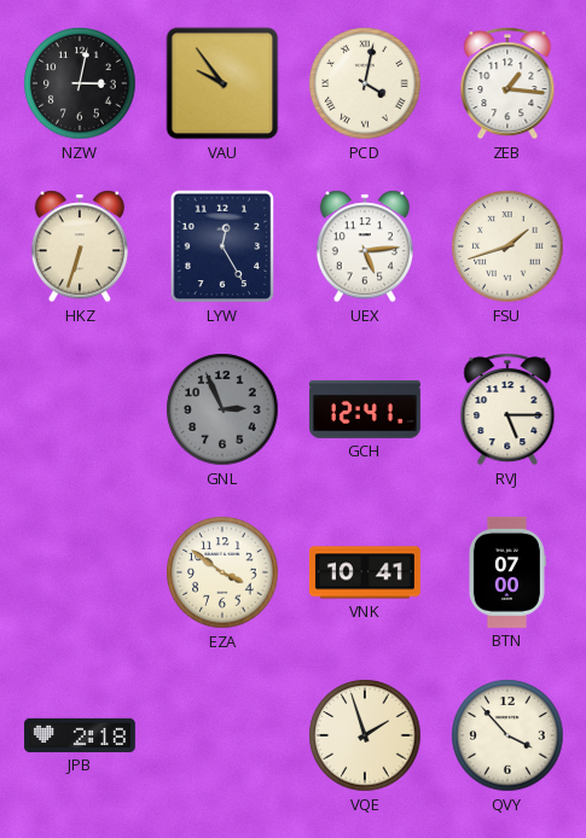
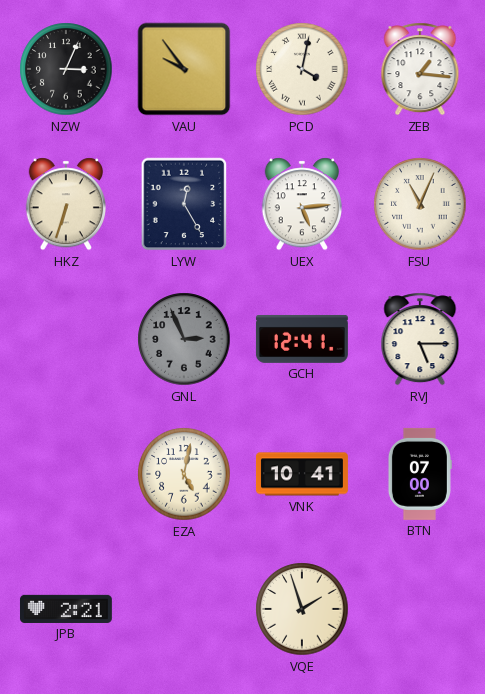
NZW: 3:02 -> 3:04 (66, 69)
FSU: 1:42 -> 11:04 (420, 204)
EZA: 3:51 -> 5:02 (184, 474)
JPB: 2:18 -> 2:21 (66, 609)
QVY: 3:53 -> none (507, 735)
